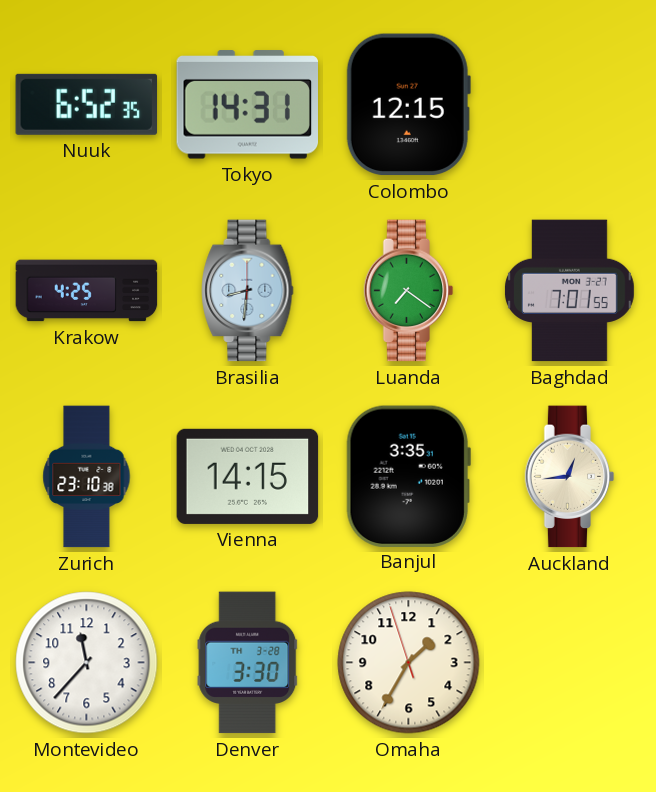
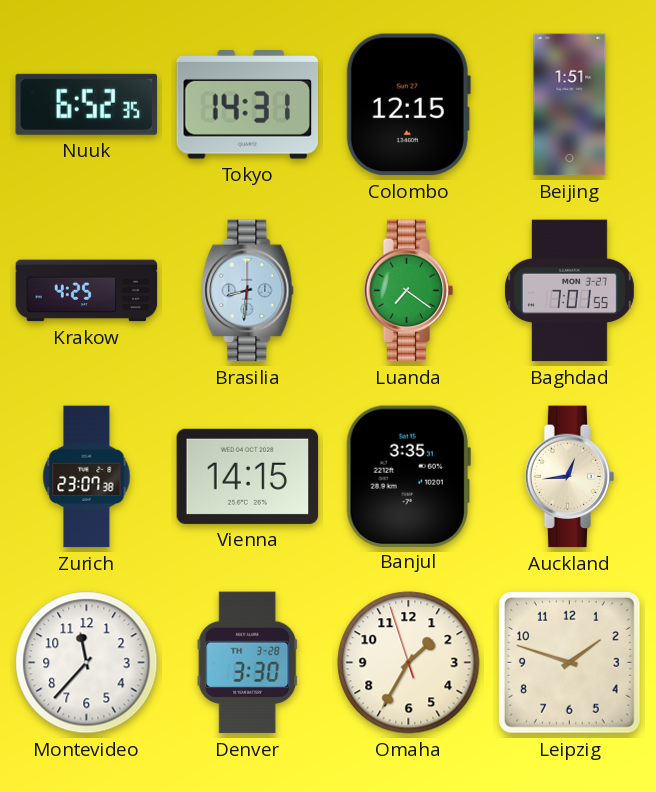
Beijing: none -> 1:51 (570, 105)
Zurich: 23:10 -> 23:07 (87, 477)
Leipzig: none -> 1:48 (569, 662)
